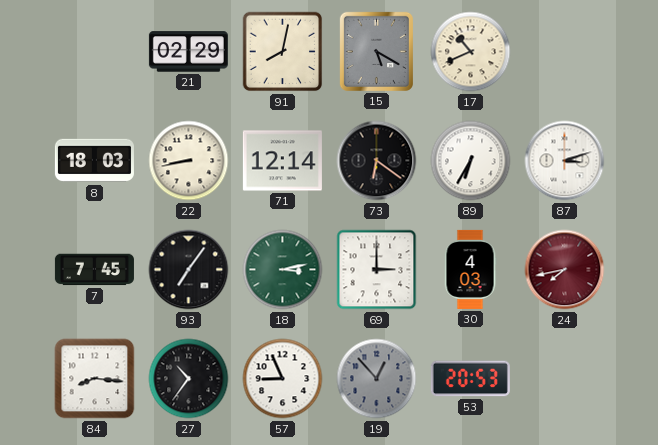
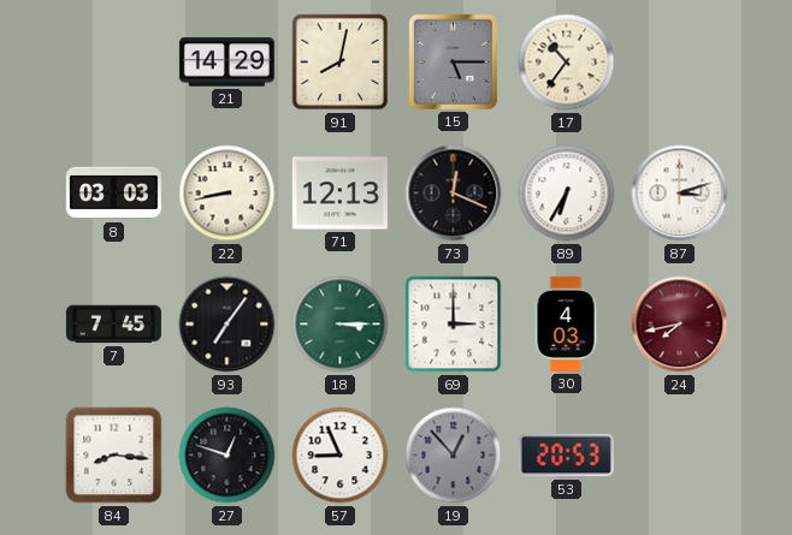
21: 02:29 -> 14:29 (226, 63)
15: 5:20 -> 5:15 (453, 61)
17: 10:41 -> 10:36 (567, 63)
8: 18:03 -> 03:03 (113, 194)
71: 12:14 -> 12:13 (339, 194)
73: 6:21 -> 12:19 (454, 194)
18: 3:13 -> 3:15 (341, 325)
27: 10:36 -> 12:48 (227, 456)
